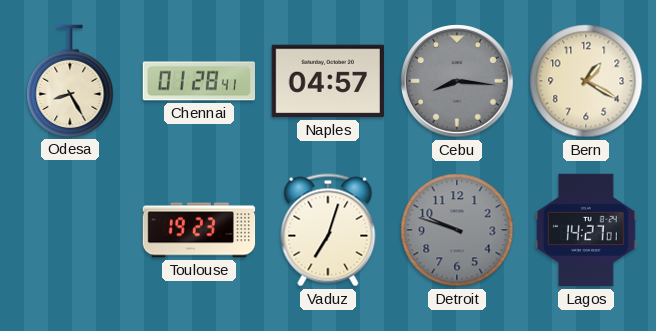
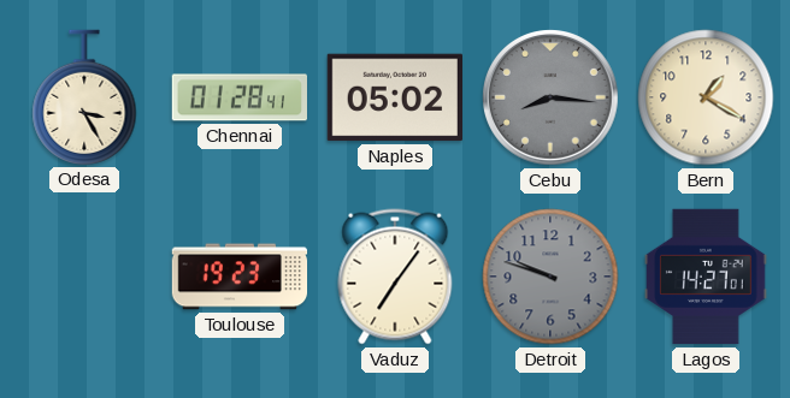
Odesa: 8:25 -> 3:25 (84, 97)
Naples: 04:57 -> 05:02 (394, 97)
Vaduz: 7:03 -> 7:06 (395, 277)
